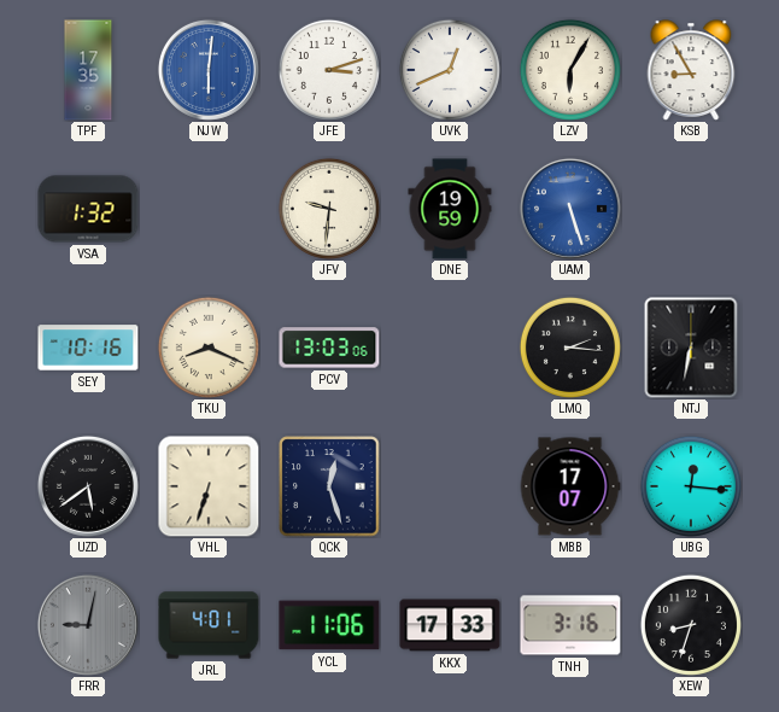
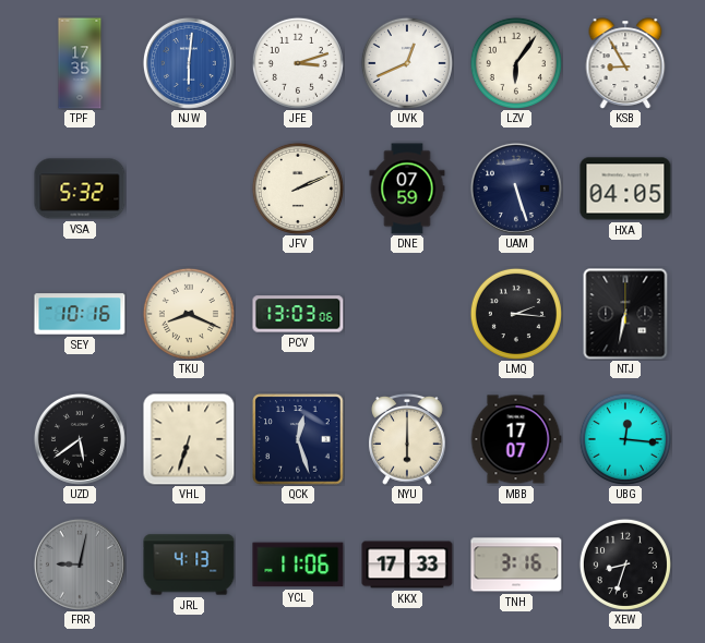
LZV: 6:05 -> 6:06 (516, 63)
VSA: 1:32 -> 5:32 (80, 189)
JFV: 9:31 -> 2:11 (298, 189)
DNE: 19:59 -> 07:59 (407, 189)
UAM dial: blue -> navy (516, 189)
HXA: none -> 04:05 (625, 189)
NYU: none -> 6:00 (407, 439)
JRL: 4:01 -> 4:13 (189, 565)
